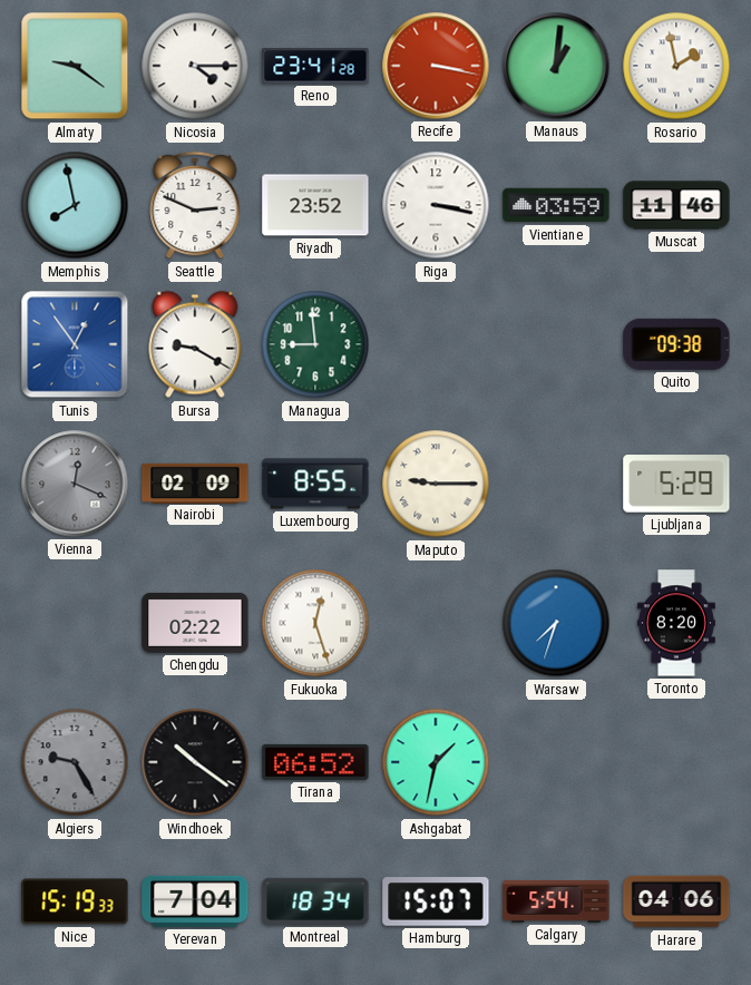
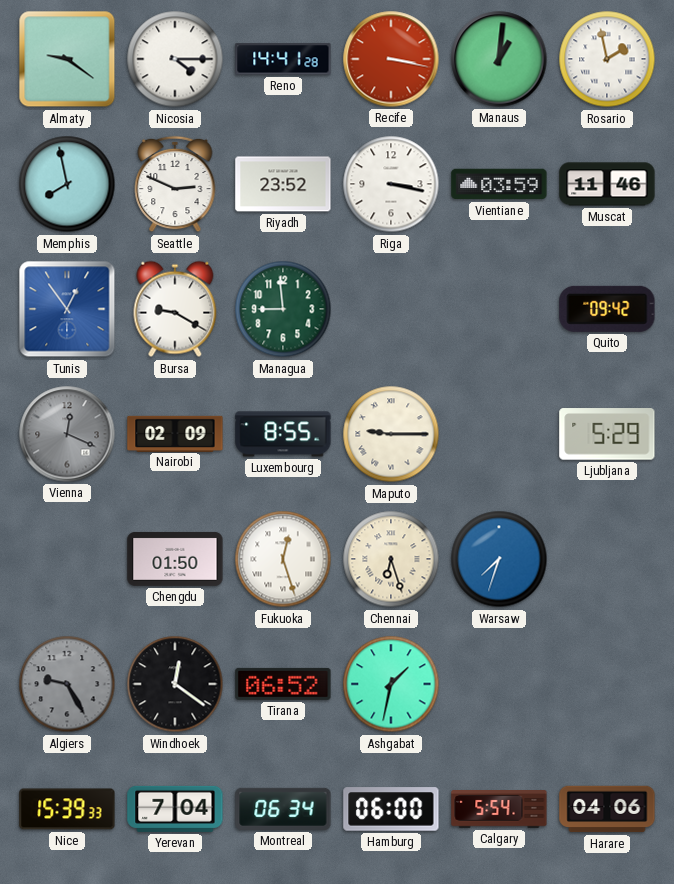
Reno: 23:41 -> 14:41 (283, 59)
Quito: 09:38 -> 09:42 (607, 309)
Chengdu: 02:22 -> 01:50 (175, 559)
Chennai: none -> 6:27 (391, 559)
Toronto: 8:20 -> none (676, 623)
Windhoek: 10:21 -> 12:21 (175, 684)
Nice: 15:19 -> 15:39 (67, 809)
Montreal: 18:34 -> 06:34 (283, 809)
Hamburg: 15:07 -> 06:00 (391, 809)
